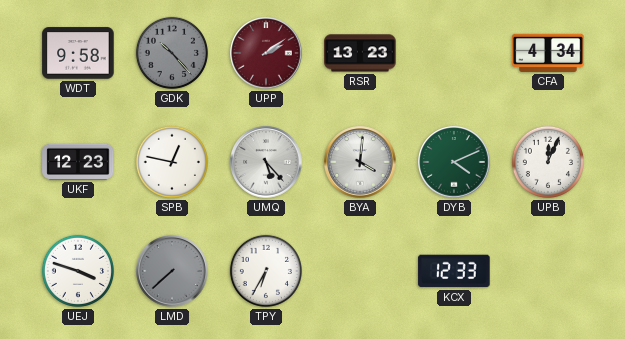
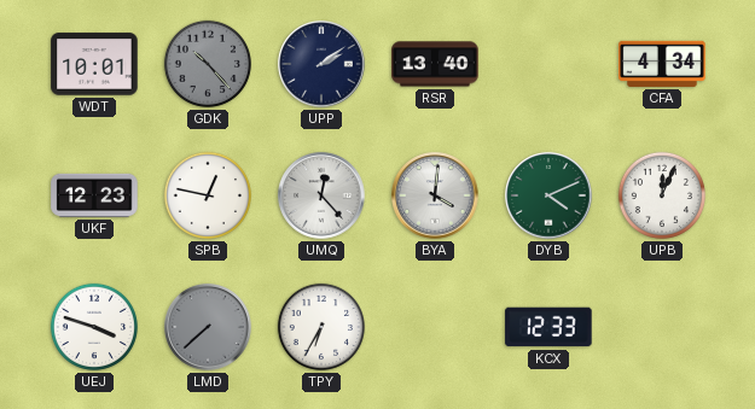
WDT: 9:58 -> 10:01 (94, 64)
UPP dial: burgundy -> navy (321, 64)
RSR: 13:23 -> 13:40 (435, 64)
UMQ: 5:23 -> 12:23 (321, 195)
